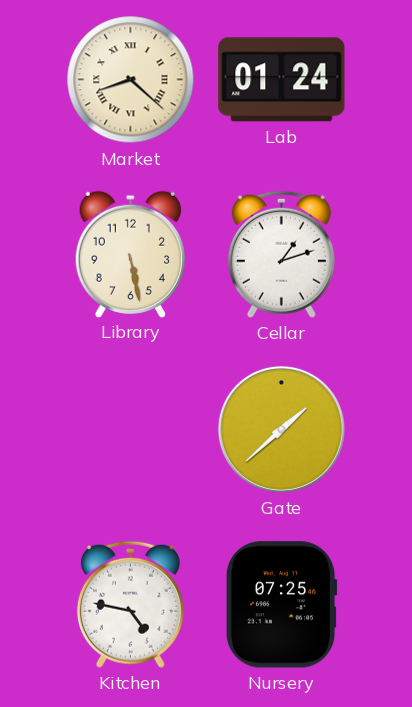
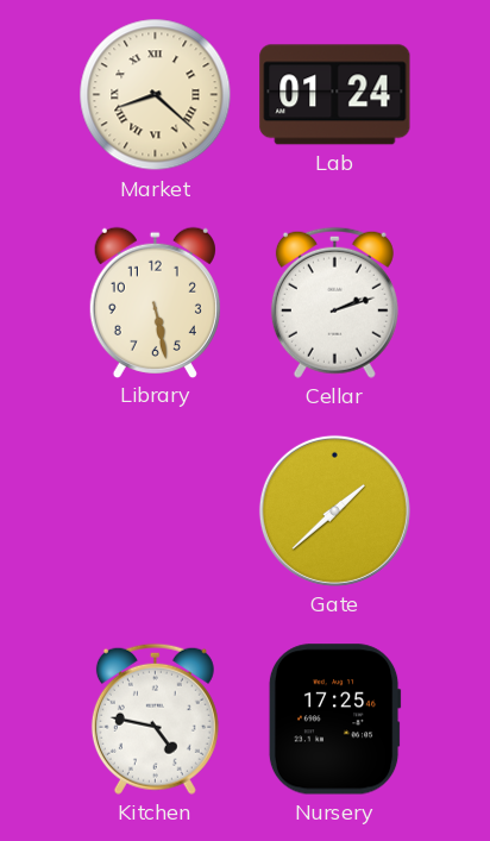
Cellar: 1:12 -> 2:12 (334, 302)
Nursery: 07:25 -> 17:25 (334, 720)
